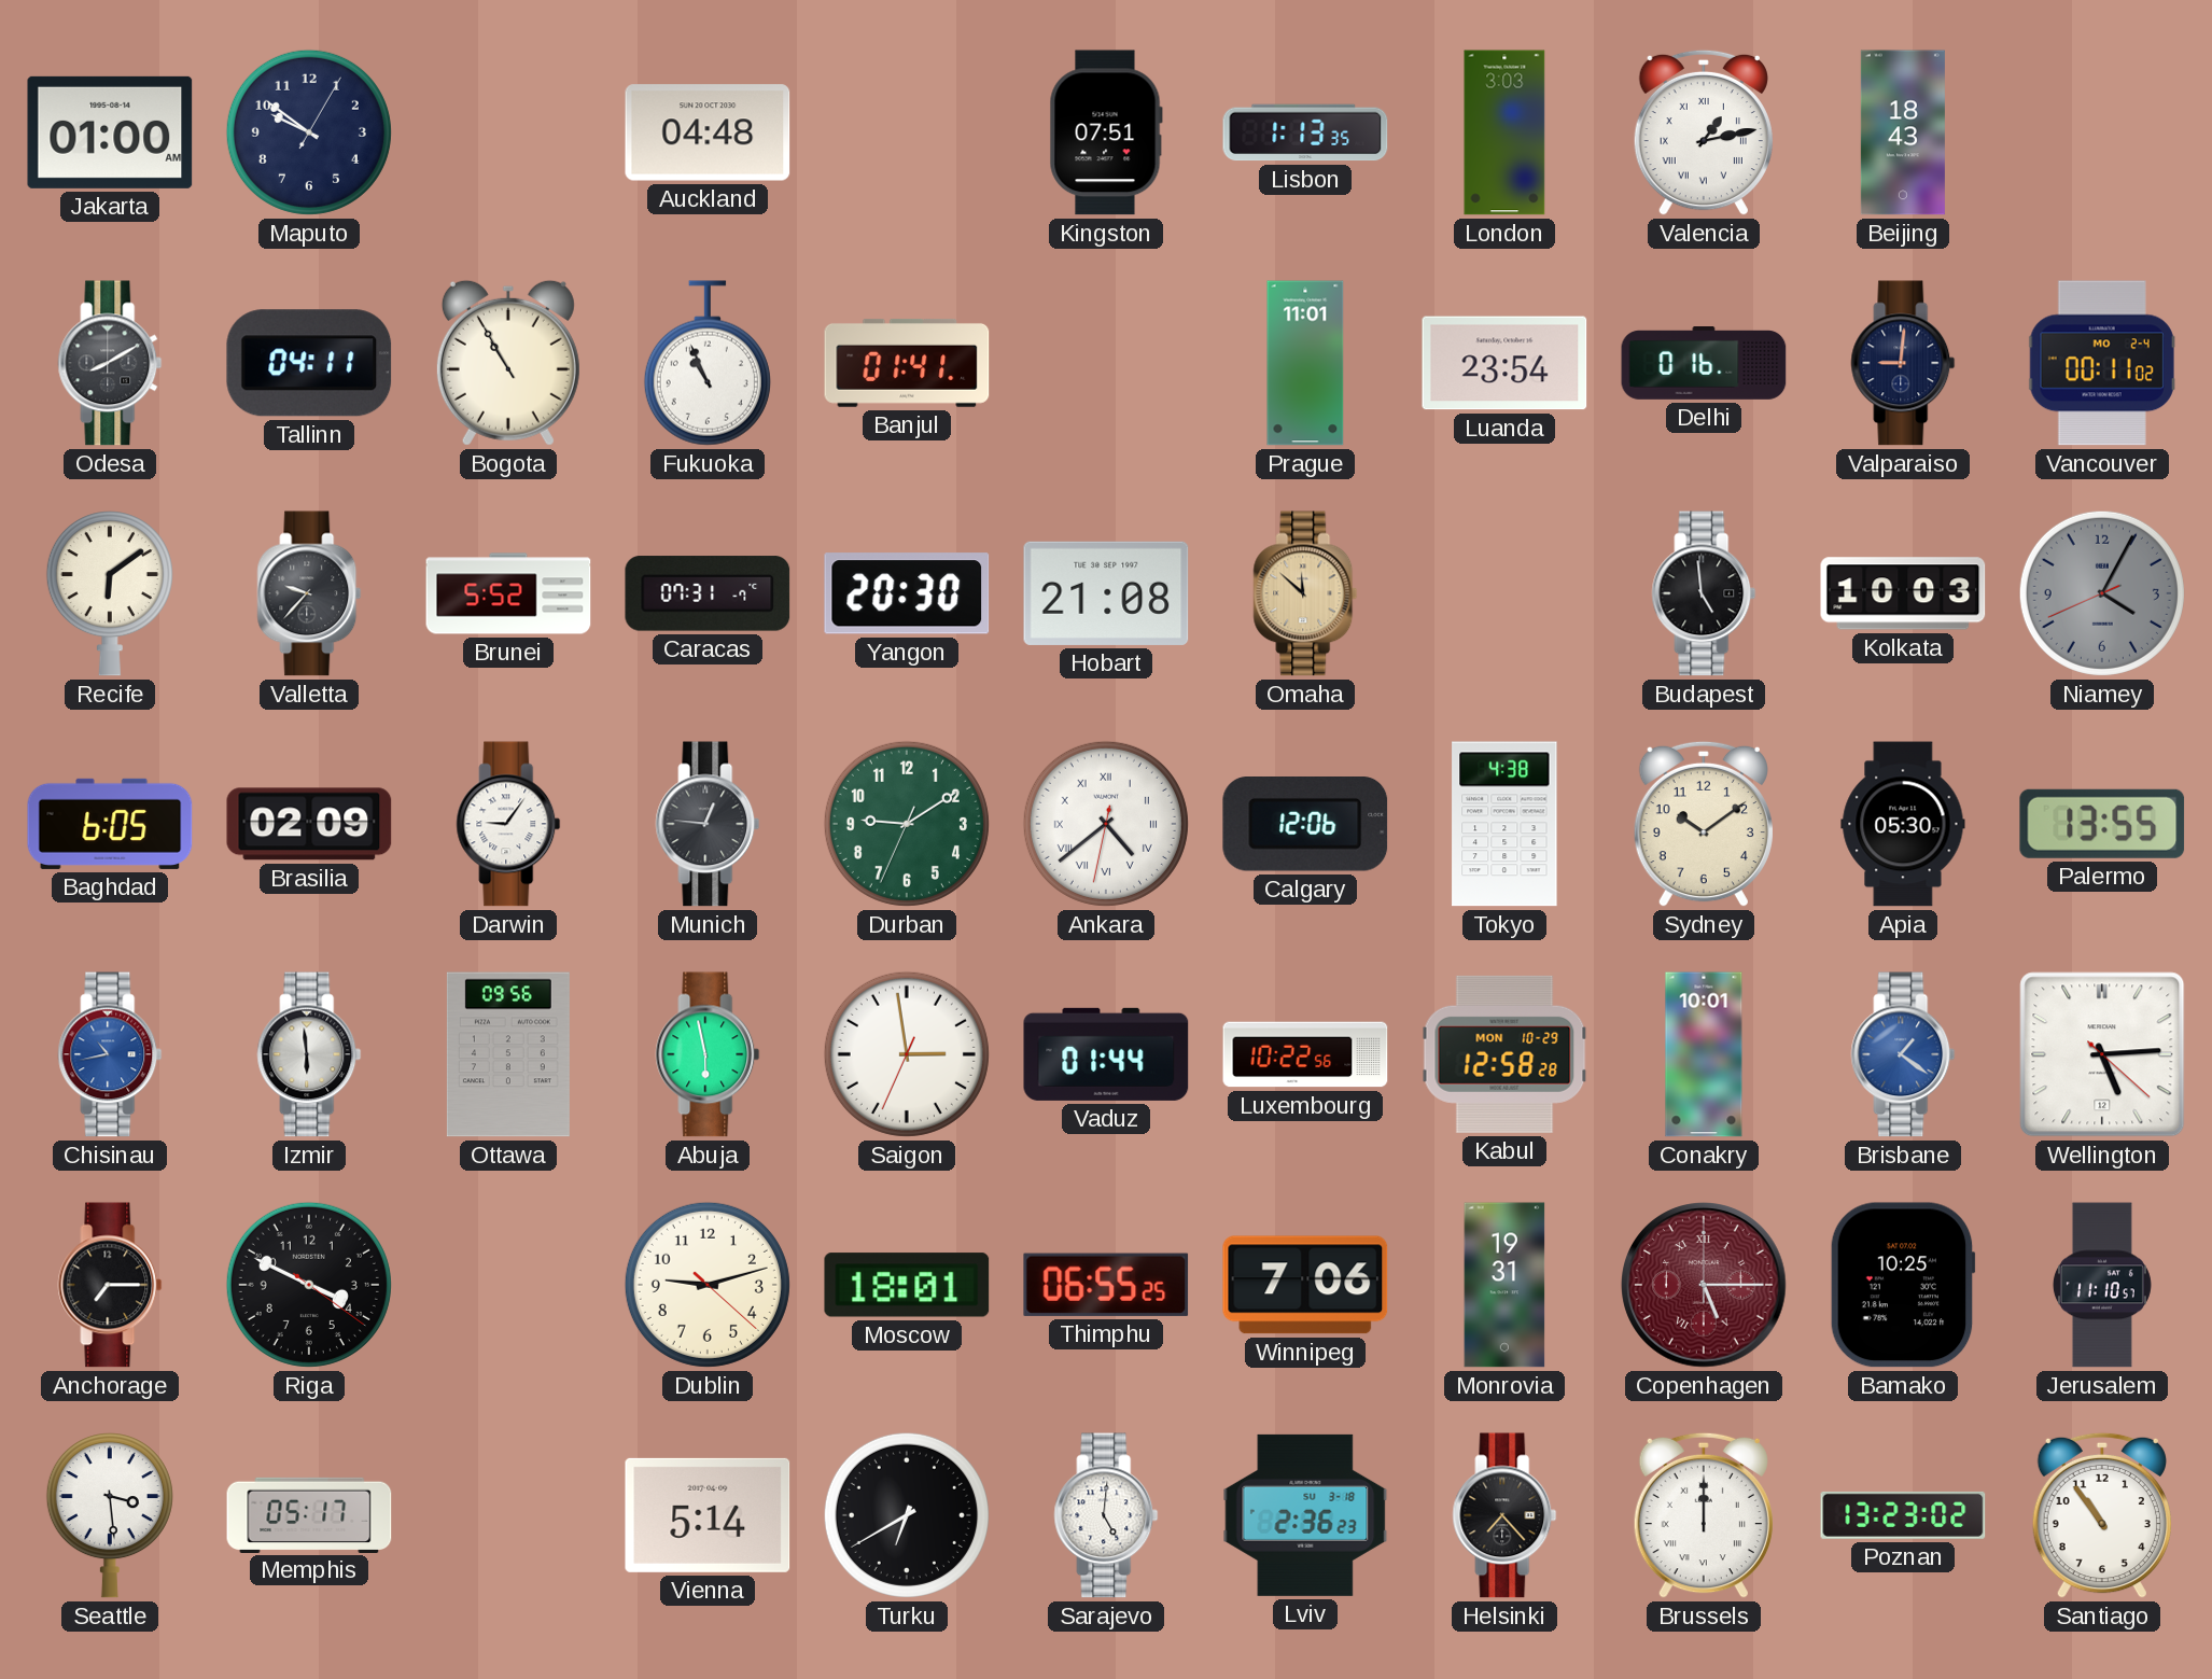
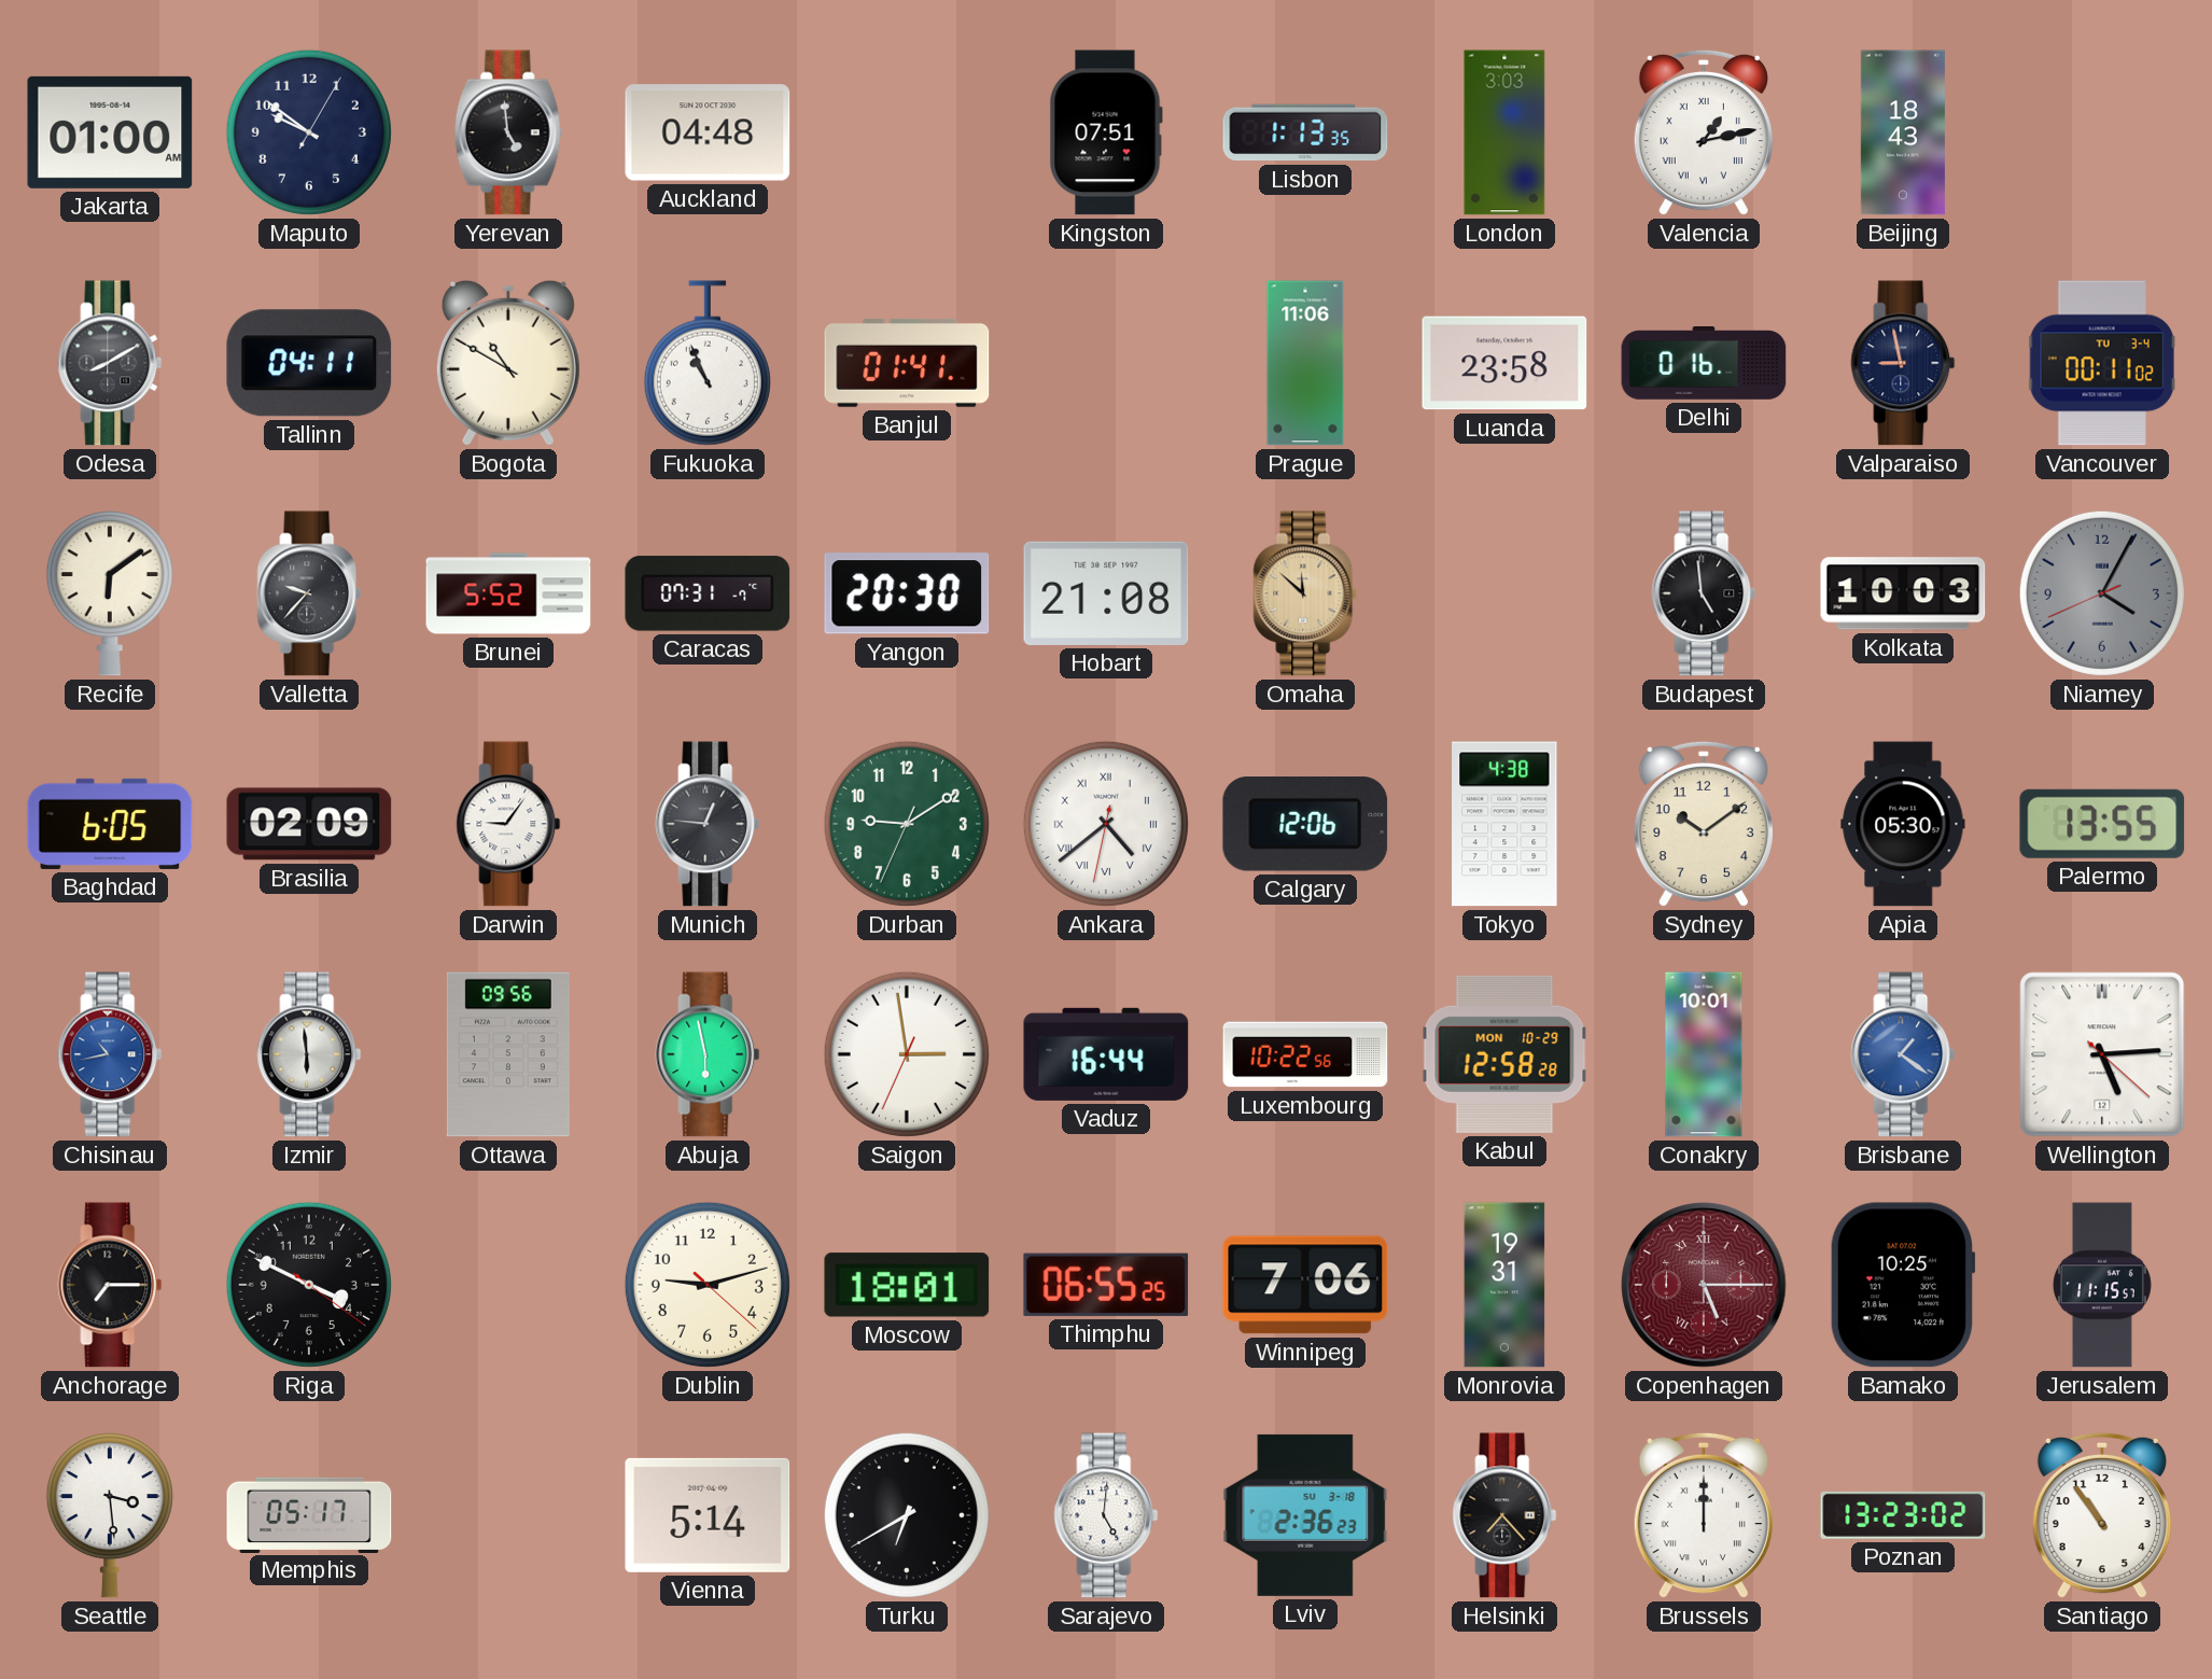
Yerevan: none -> 4:59 (508, 132)
Bogota: 10:55 -> 10:50 (508, 363)
Prague: 11:01 -> 11:06 (1305, 363)
Luanda: 23:54 -> 23:58 (1504, 363)
Valparaiso: 9:01 -> 8:58 (1903, 363)
Vancouver date: MO 2-4 -> TU 3-4 (2102, 363)
Vaduz: 01:44 -> 16:44 (1106, 1054)
Jerusalem: 11:10 -> 11:15 (2102, 1285)
